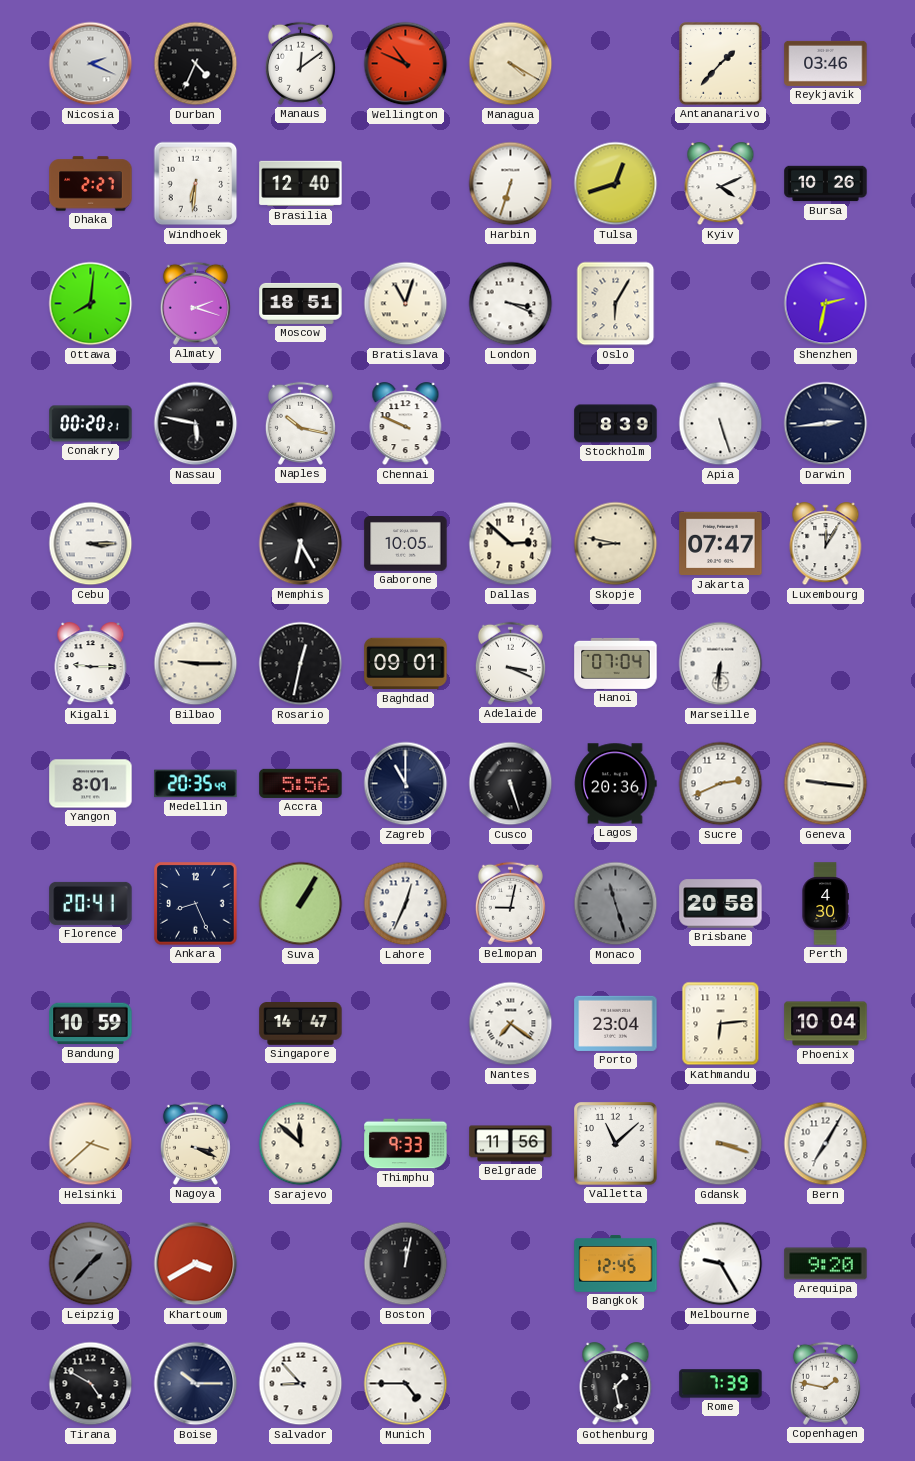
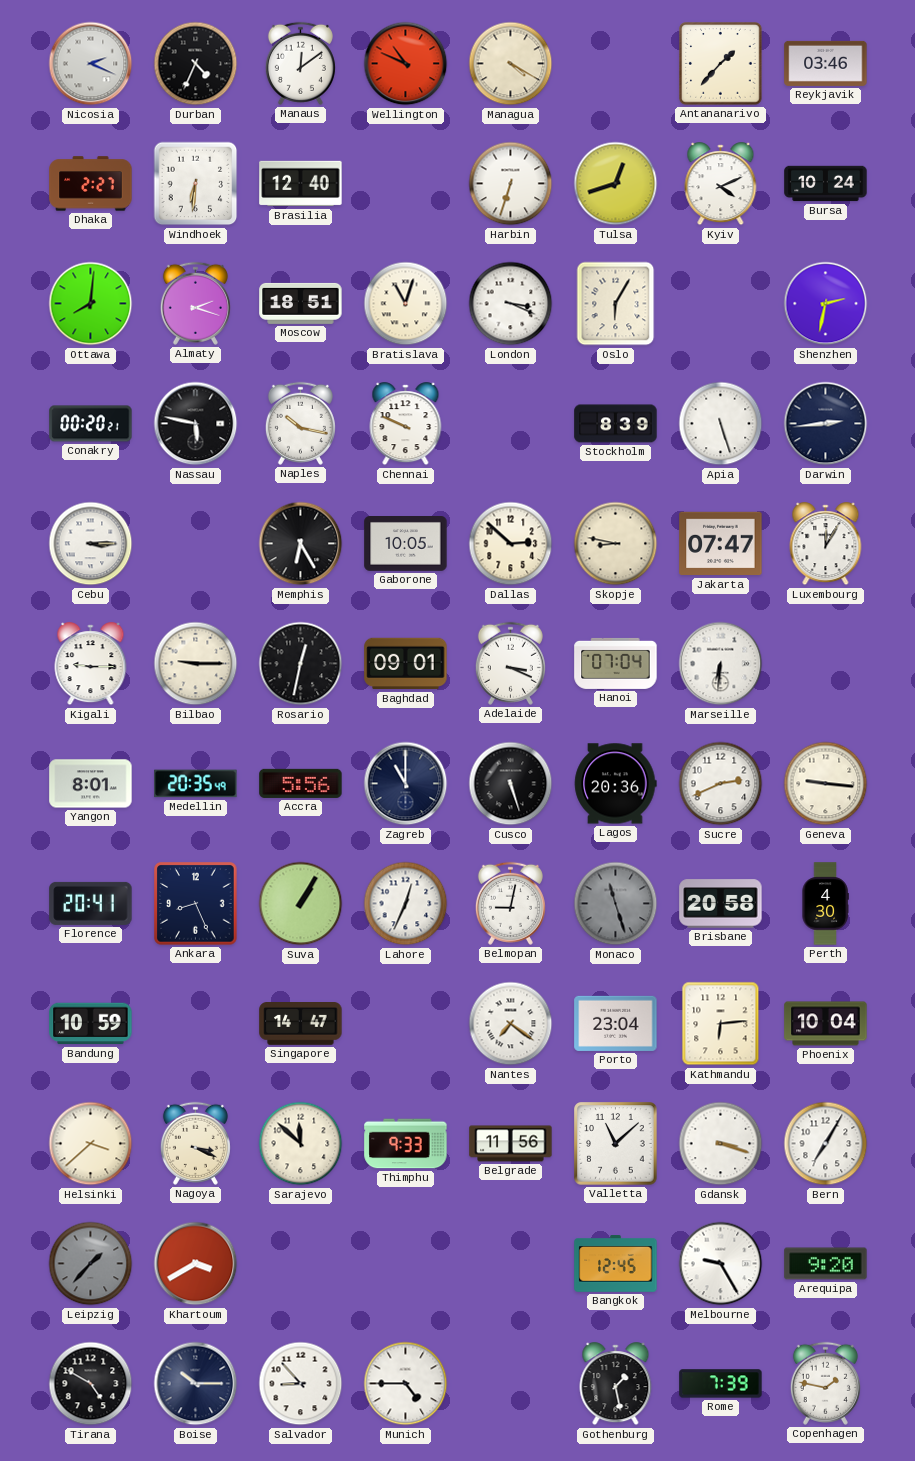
Bursa: 10:26 -> 10:24 (826, 184)
Boston: 12:02 -> none (406, 1264)
